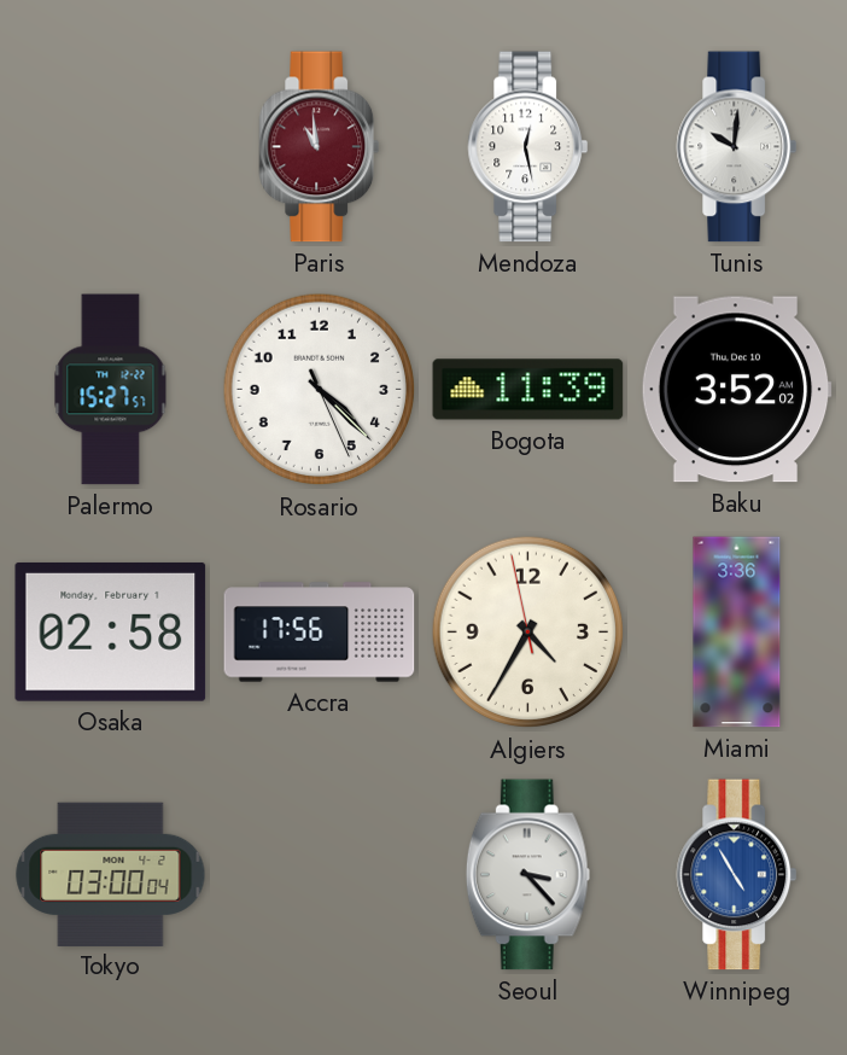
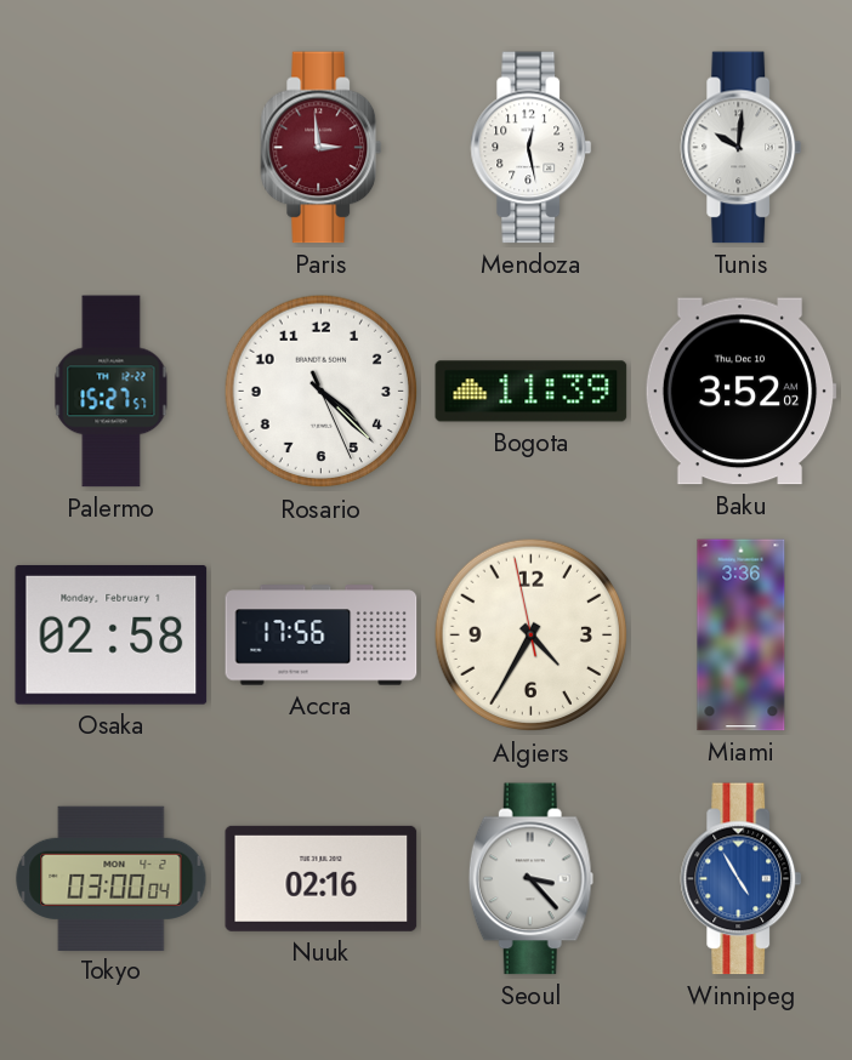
Paris: 10:59 -> 2:59 (322, 148)
Nuuk: none -> 02:16 (322, 878)
